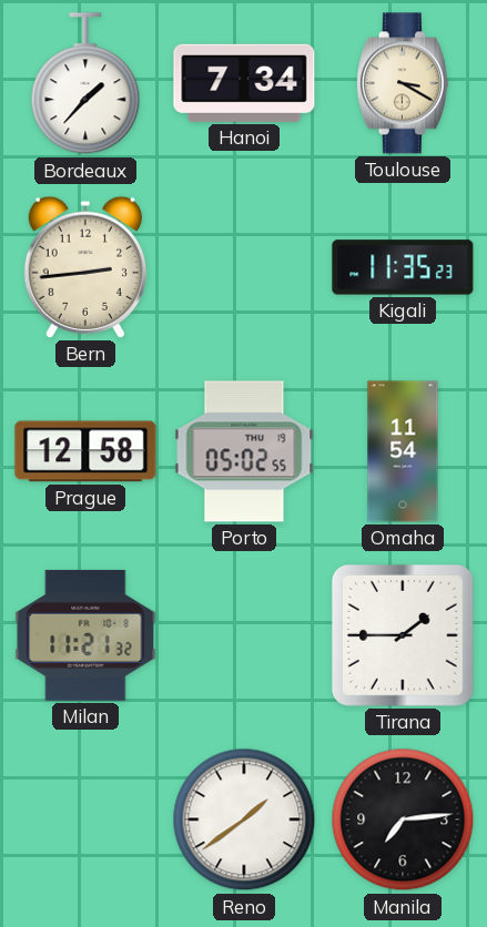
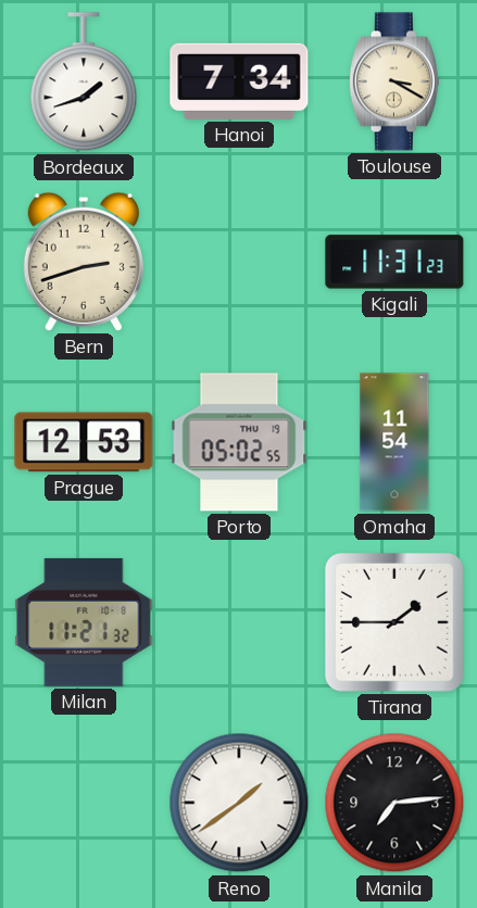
Bordeaux: 1:37 -> 1:42 (84, 83)
Bern: 2:44 -> 2:42 (84, 262)
Kigali: 11:35 -> 11:31 (394, 262)
Prague: 12:58 -> 12:53 (84, 442)
